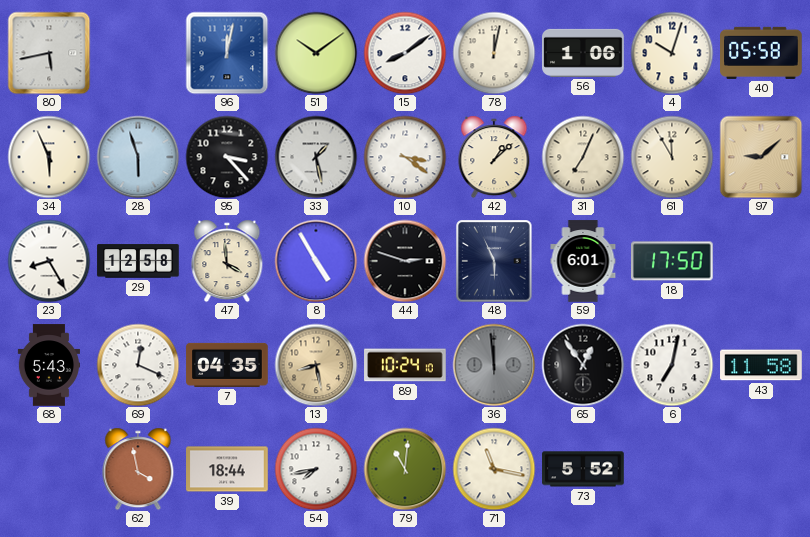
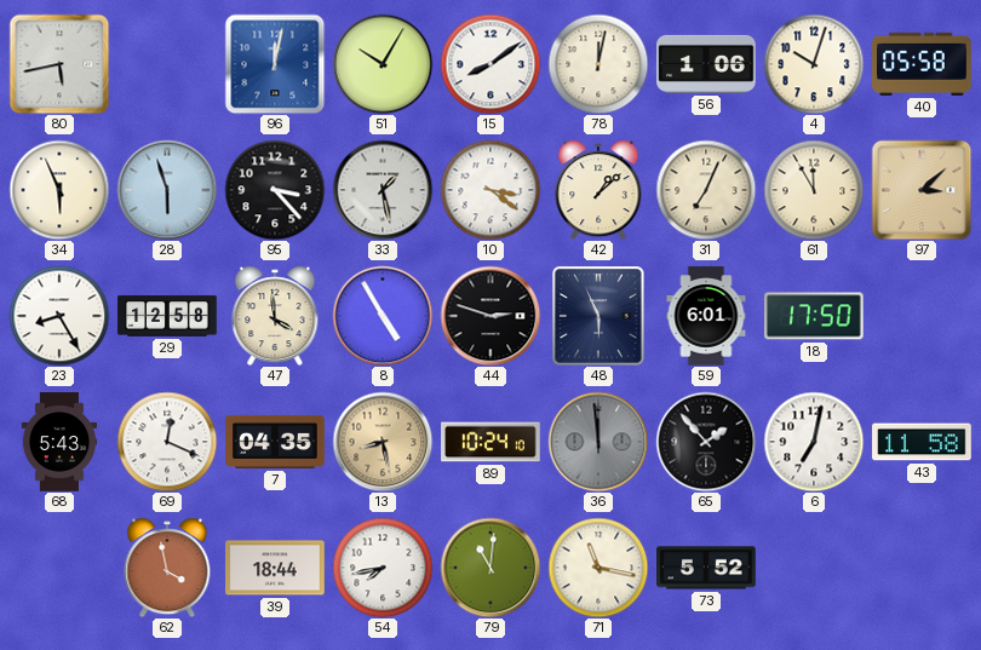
51: 10:09 -> 10:05 (383, 64)
97: 9:08 -> 3:08 (922, 190)
65: 12:54 -> 1:53 (706, 442)
